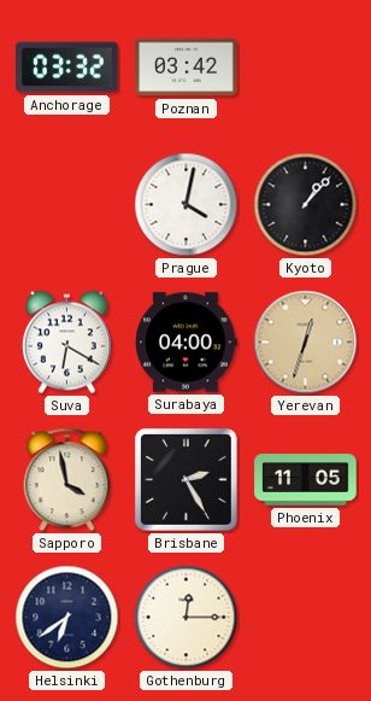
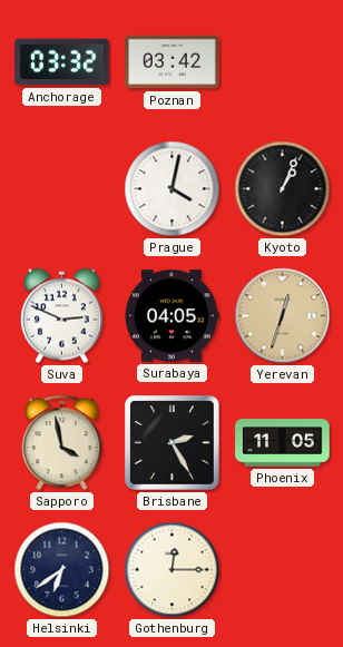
Kyoto: 1:07 -> 1:04 (283, 189)
Suva: 6:20 -> 2:49 (61, 316)
Surabaya: 04:00 -> 04:05 (173, 316)
